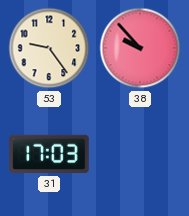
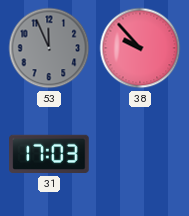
53: 9:24 -> 11:56 (49, 48)
53 dial: cream -> grey (49, 48)
